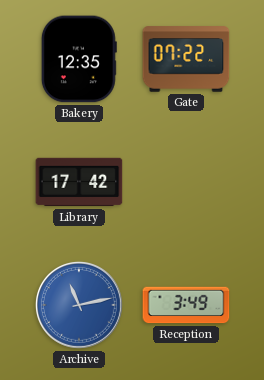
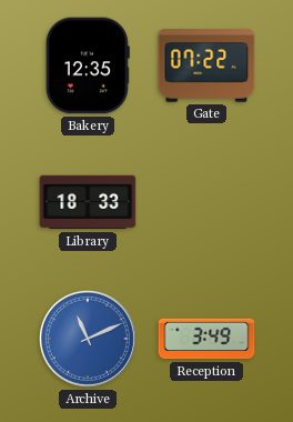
Library: 17:42 -> 18:33 (88, 202)
Archive: 11:13 -> 11:11 (88, 339)
